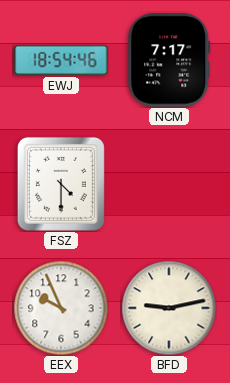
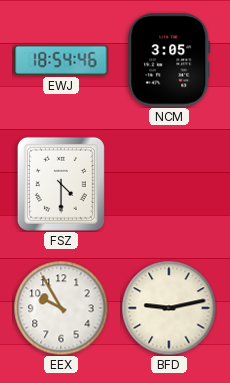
NCM: 7:17 -> 3:05 (169, 60)
EEX: 9:56 -> 9:55 (61, 308)
